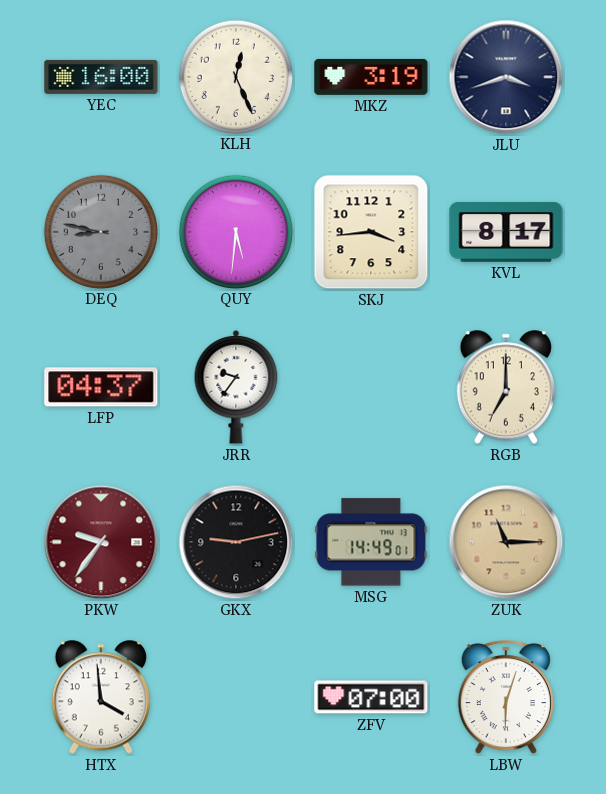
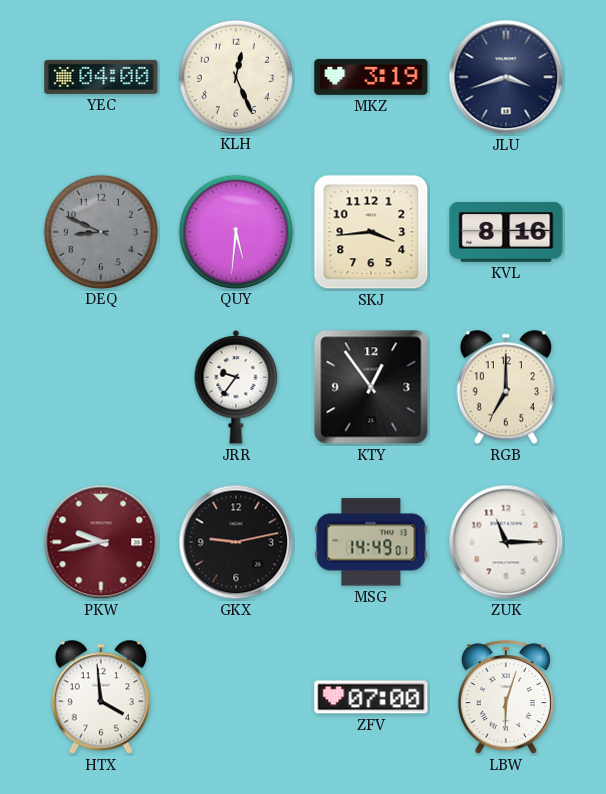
YEC: 16:00 -> 04:00 (101, 77)
DEQ: 8:47 -> 8:49 (100, 231)
KVL: 8:17 -> 8:16 (506, 232)
LFP: 04:37 -> none (101, 387)
KTY: none -> 12:54 (371, 387)
PKW: 9:36 -> 9:43 (101, 542)
ZUK dial: champagne -> white (506, 542)
